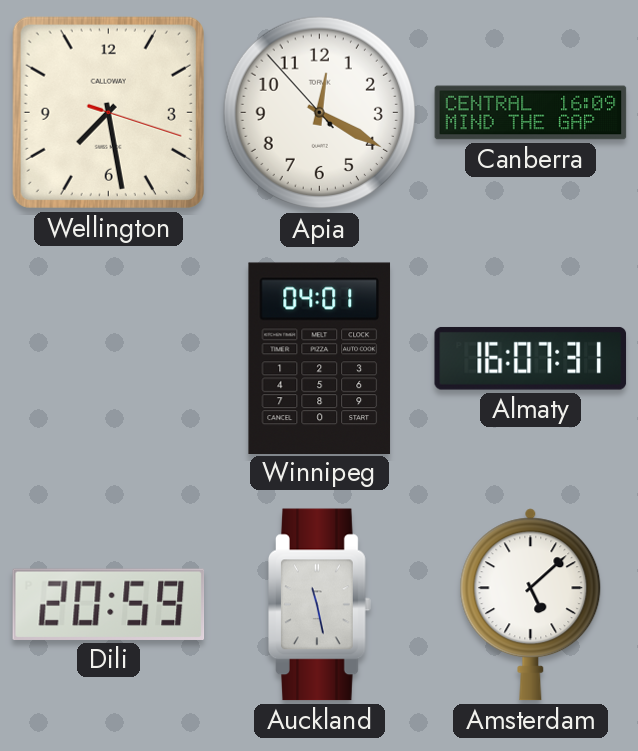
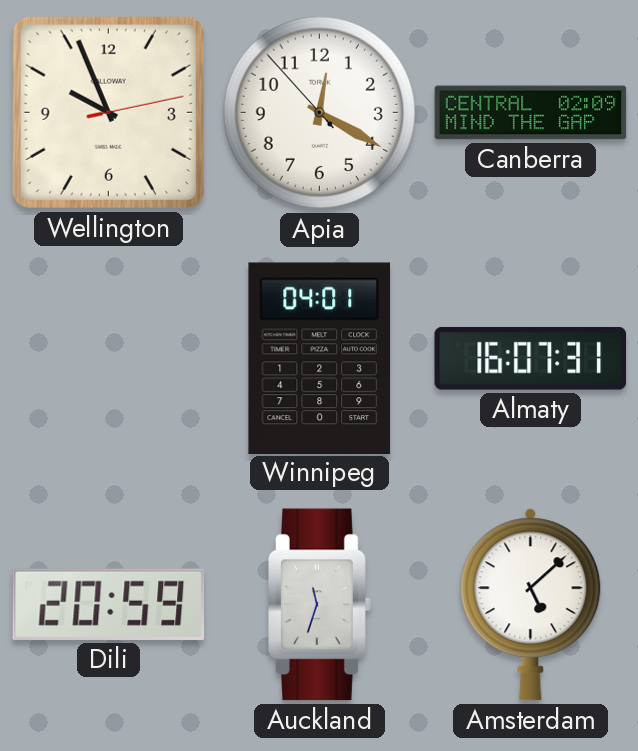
Wellington: 7:28 -> 9:56 (108, 112)
Canberra: 16:09 -> 02:09 (531, 113)
Auckland: 11:28 -> 11:33 (320, 605)
